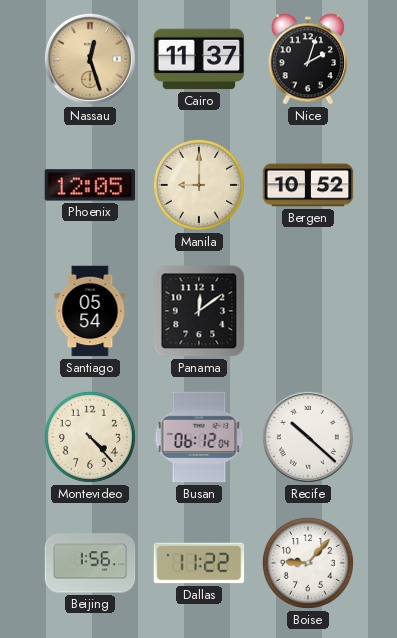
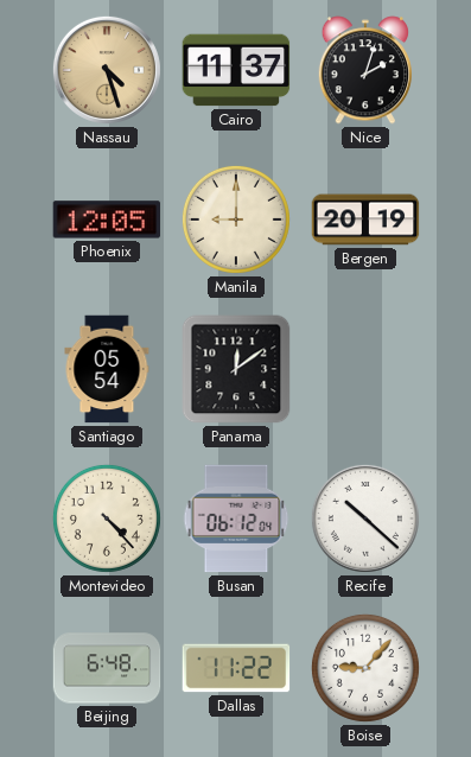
Nassau: 12:27 -> 4:27 (107, 70)
Bergen: 10:52 -> 20:19 (365, 220)
Beijing: 1:56 -> 6:48 (107, 668)
